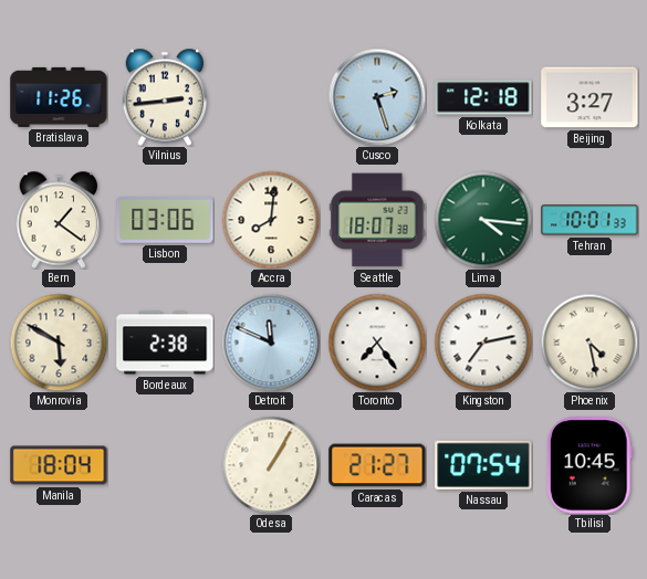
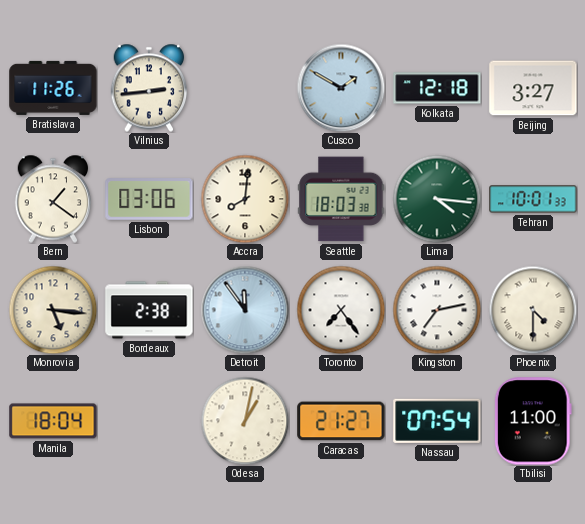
Cusco: 2:27 -> 1:50 (341, 88)
Seattle: 18:07 -> 18:03 (341, 199)
Monrovia: 5:50 -> 5:16 (53, 310)
Detroit: 11:49 -> 11:54 (245, 310)
Phoenix: 4:28 -> 4:30 (533, 310)
Odesa: 1:05 -> 1:02 (245, 421)
Tbilisi: 10:45 -> 11:00 (533, 421)
